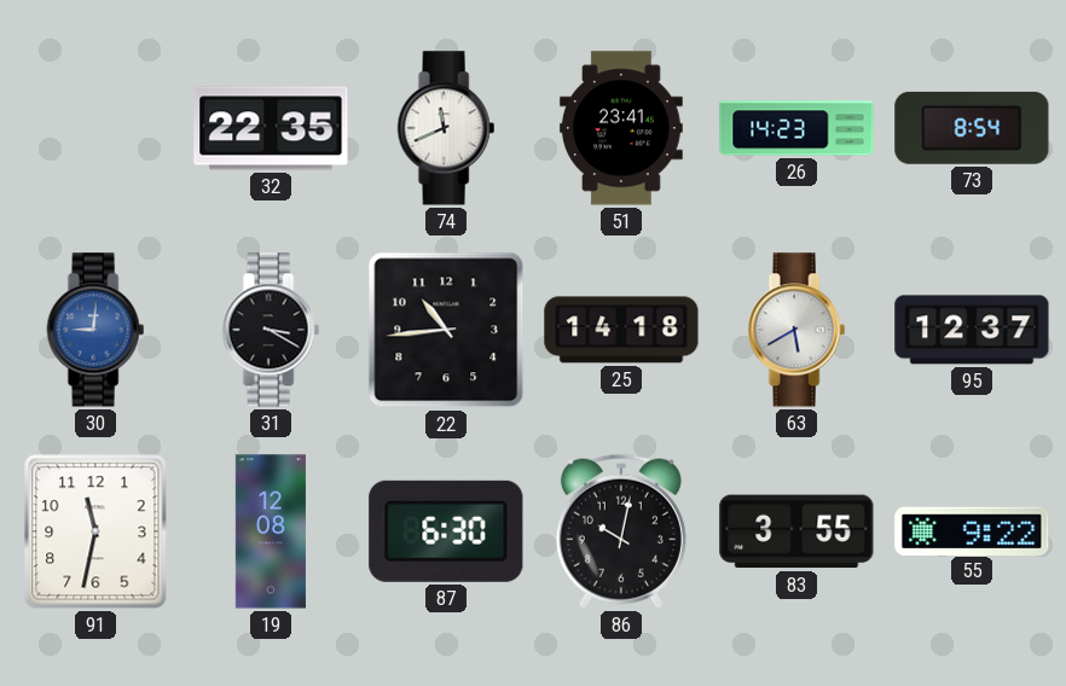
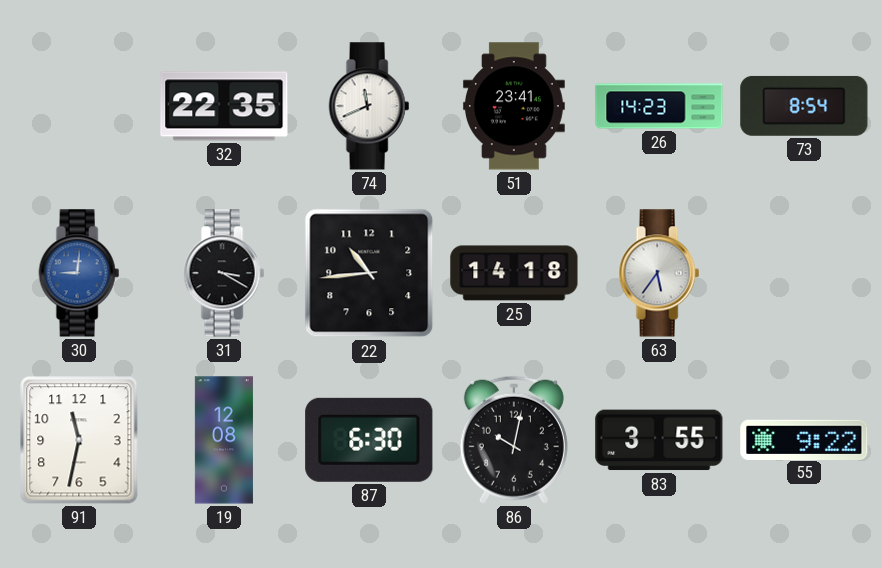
63: 5:40 -> 5:36 (659, 273)
95: 12:37 -> none (972, 330)
